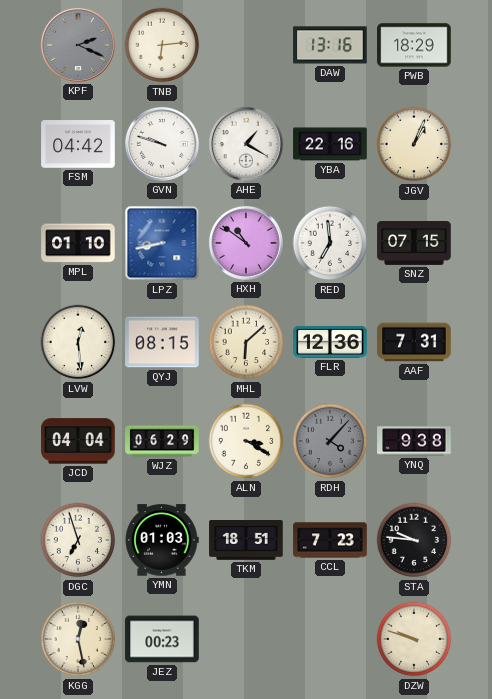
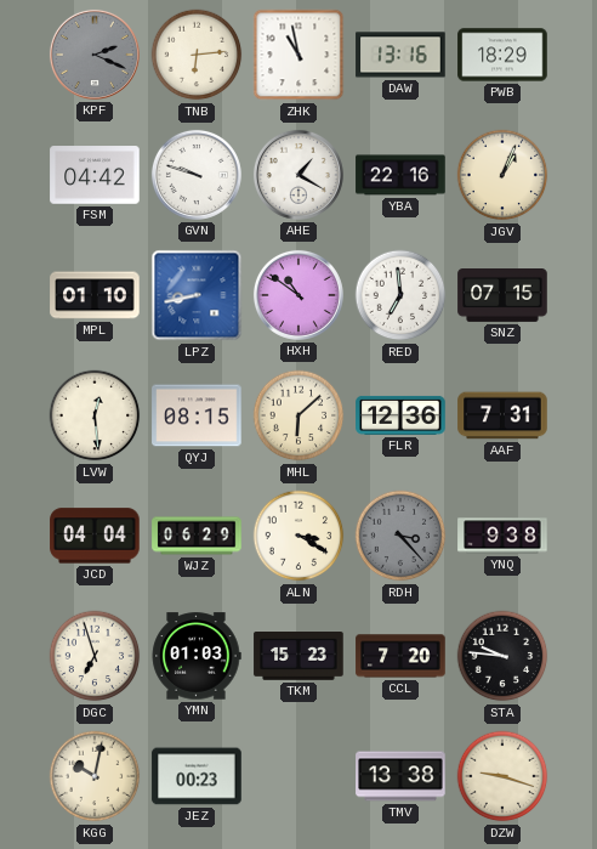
ZHK: none -> 10:58 (298, 55)
RDH: 4:07 -> 3:23 (400, 536)
TKM: 18:51 -> 15:23 (298, 657)
CCL: 7:23 -> 7:20 (400, 656)
KGG: 12:28 -> 10:02 (95, 776)
TMV: none -> 13:38 (400, 776)
DZW: 9:48 -> 9:18 (502, 776)
